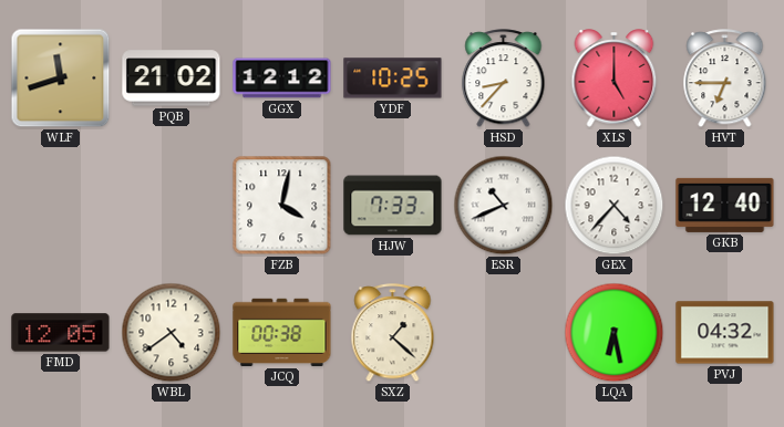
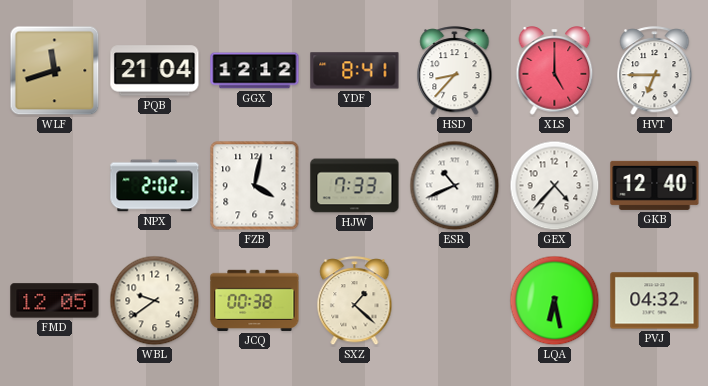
PQB: 21:02 -> 21:04 (155, 71)
YDF: 10:25 -> 8:41 (355, 71)
NPX: none -> 2:02 (155, 186)
WBL: 4:39 -> 9:39 (155, 301)
